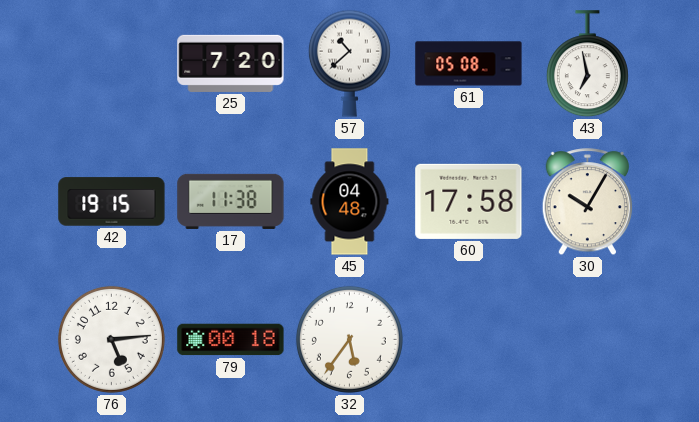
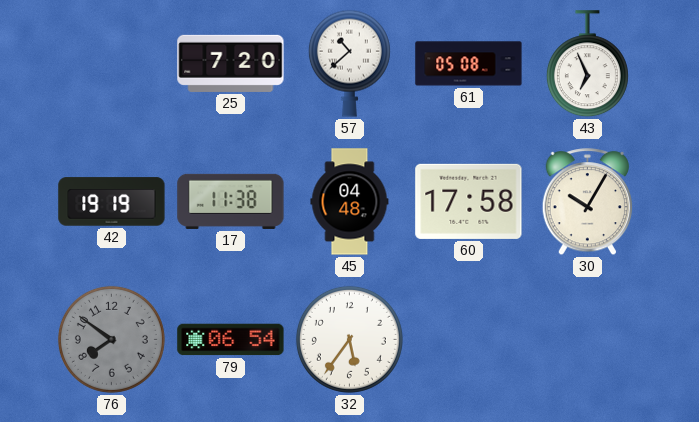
43: 6:58 -> 6:56 (587, 64)
42: 19:15 -> 19:19 (112, 202)
76: 5:14 -> 7:51 (111, 339)
76 dial: white -> grey (111, 339)
79: 00:18 -> 06:54 (231, 340)
